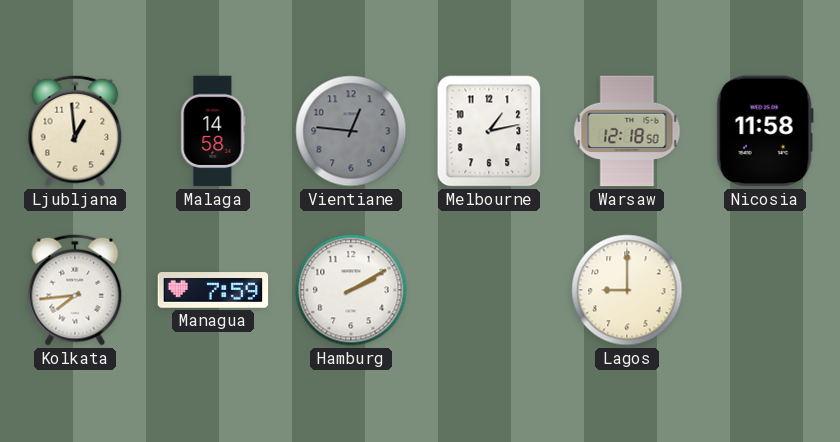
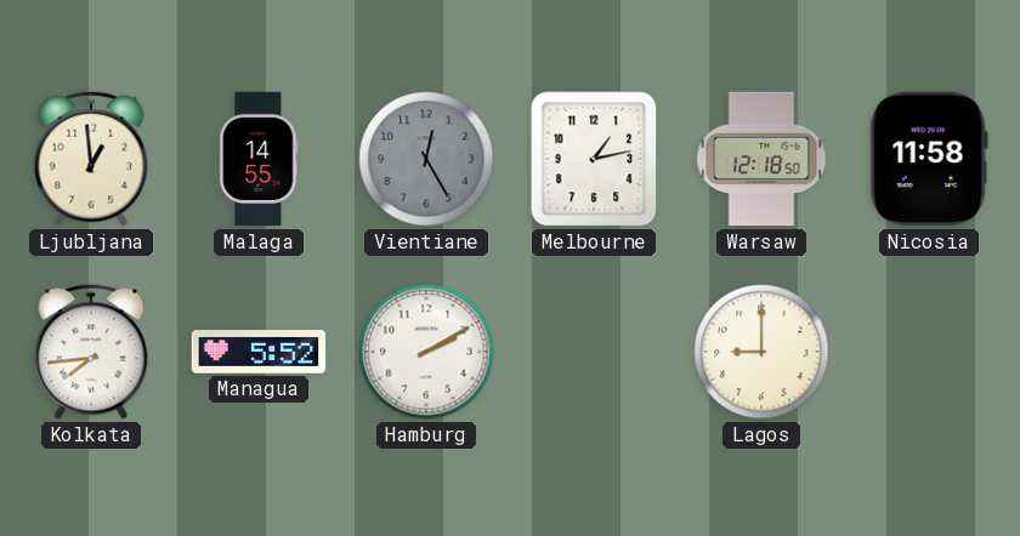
Malaga: 14:58 -> 14:55 (259, 159)
Vientiane: 12:46 -> 12:25 (426, 159)
Managua: 7:59 -> 5:52 (259, 352)
